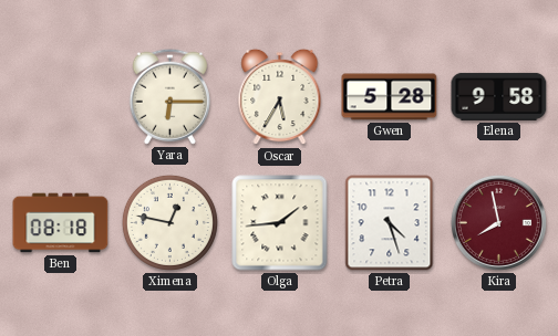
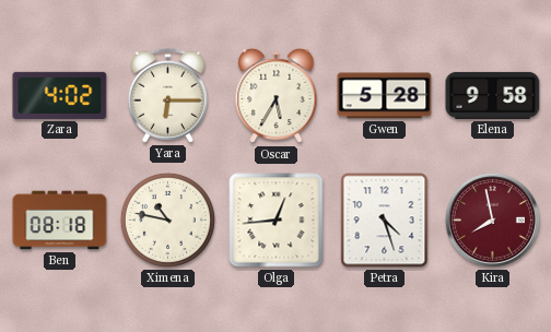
Zara: none -> 4:02 (60, 95)
Ximena: 12:47 -> 10:47 (167, 220)
Olga: 1:44 -> 12:44 (277, 221)
